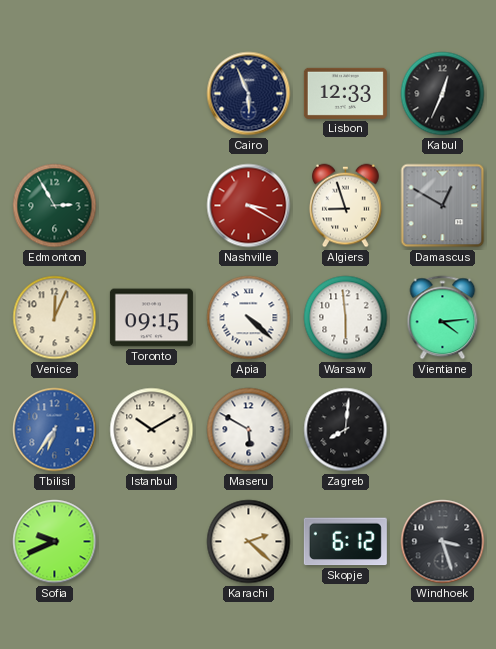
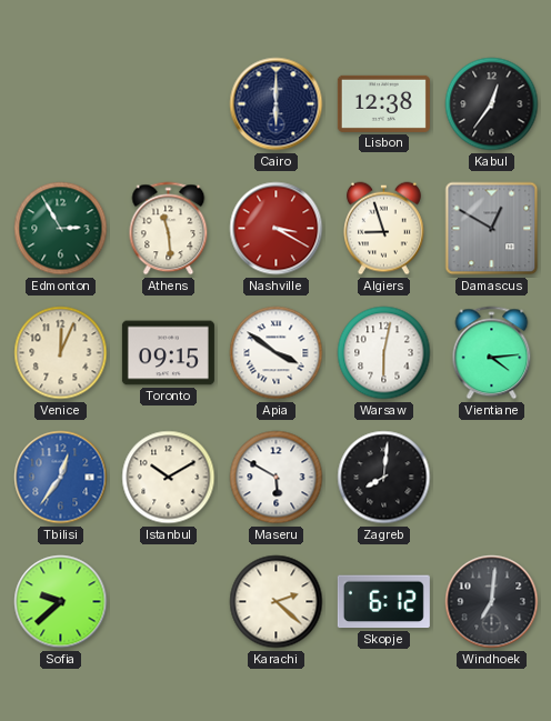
Cairo: 5:56 -> 6:00 (277, 104)
Lisbon: 12:33 -> 12:38 (383, 103)
Kabul: 12:34 -> 12:36 (492, 104)
Athens: none -> 11:29 (169, 229)
Apia: 4:22 -> 3:51 (277, 353)
Warsaw: 5:59 -> 6:02 (384, 353)
Tbilisi: 6:36 -> 12:36 (61, 478)
Sofia: 9:41 -> 9:38 (61, 602)
Windhoek: 3:27 -> 7:01 (492, 602)
